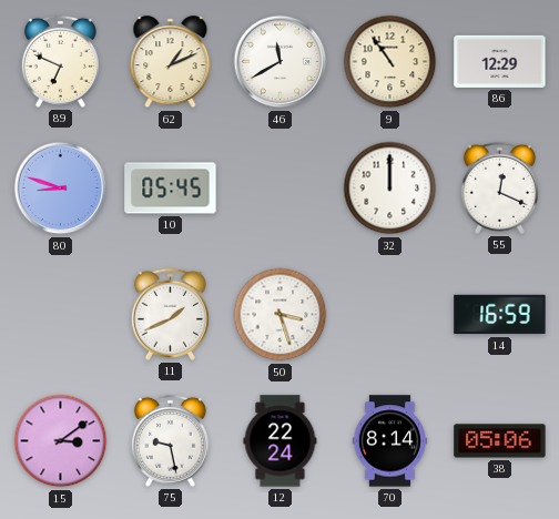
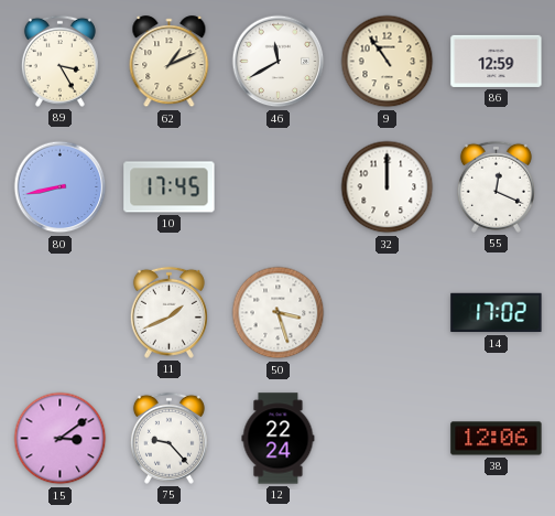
89: 6:49 -> 3:25 (59, 61)
86: 12:29 -> 12:59 (497, 61)
80: 8:48 -> 8:43 (61, 187)
10: 05:45 -> 17:45 (170, 187)
14: 16:59 -> 17:02 (497, 313)
75: 9:28 -> 9:23 (168, 438)
70: 8:14 -> none (389, 441)
38: 05:06 -> 12:06 (497, 439)
